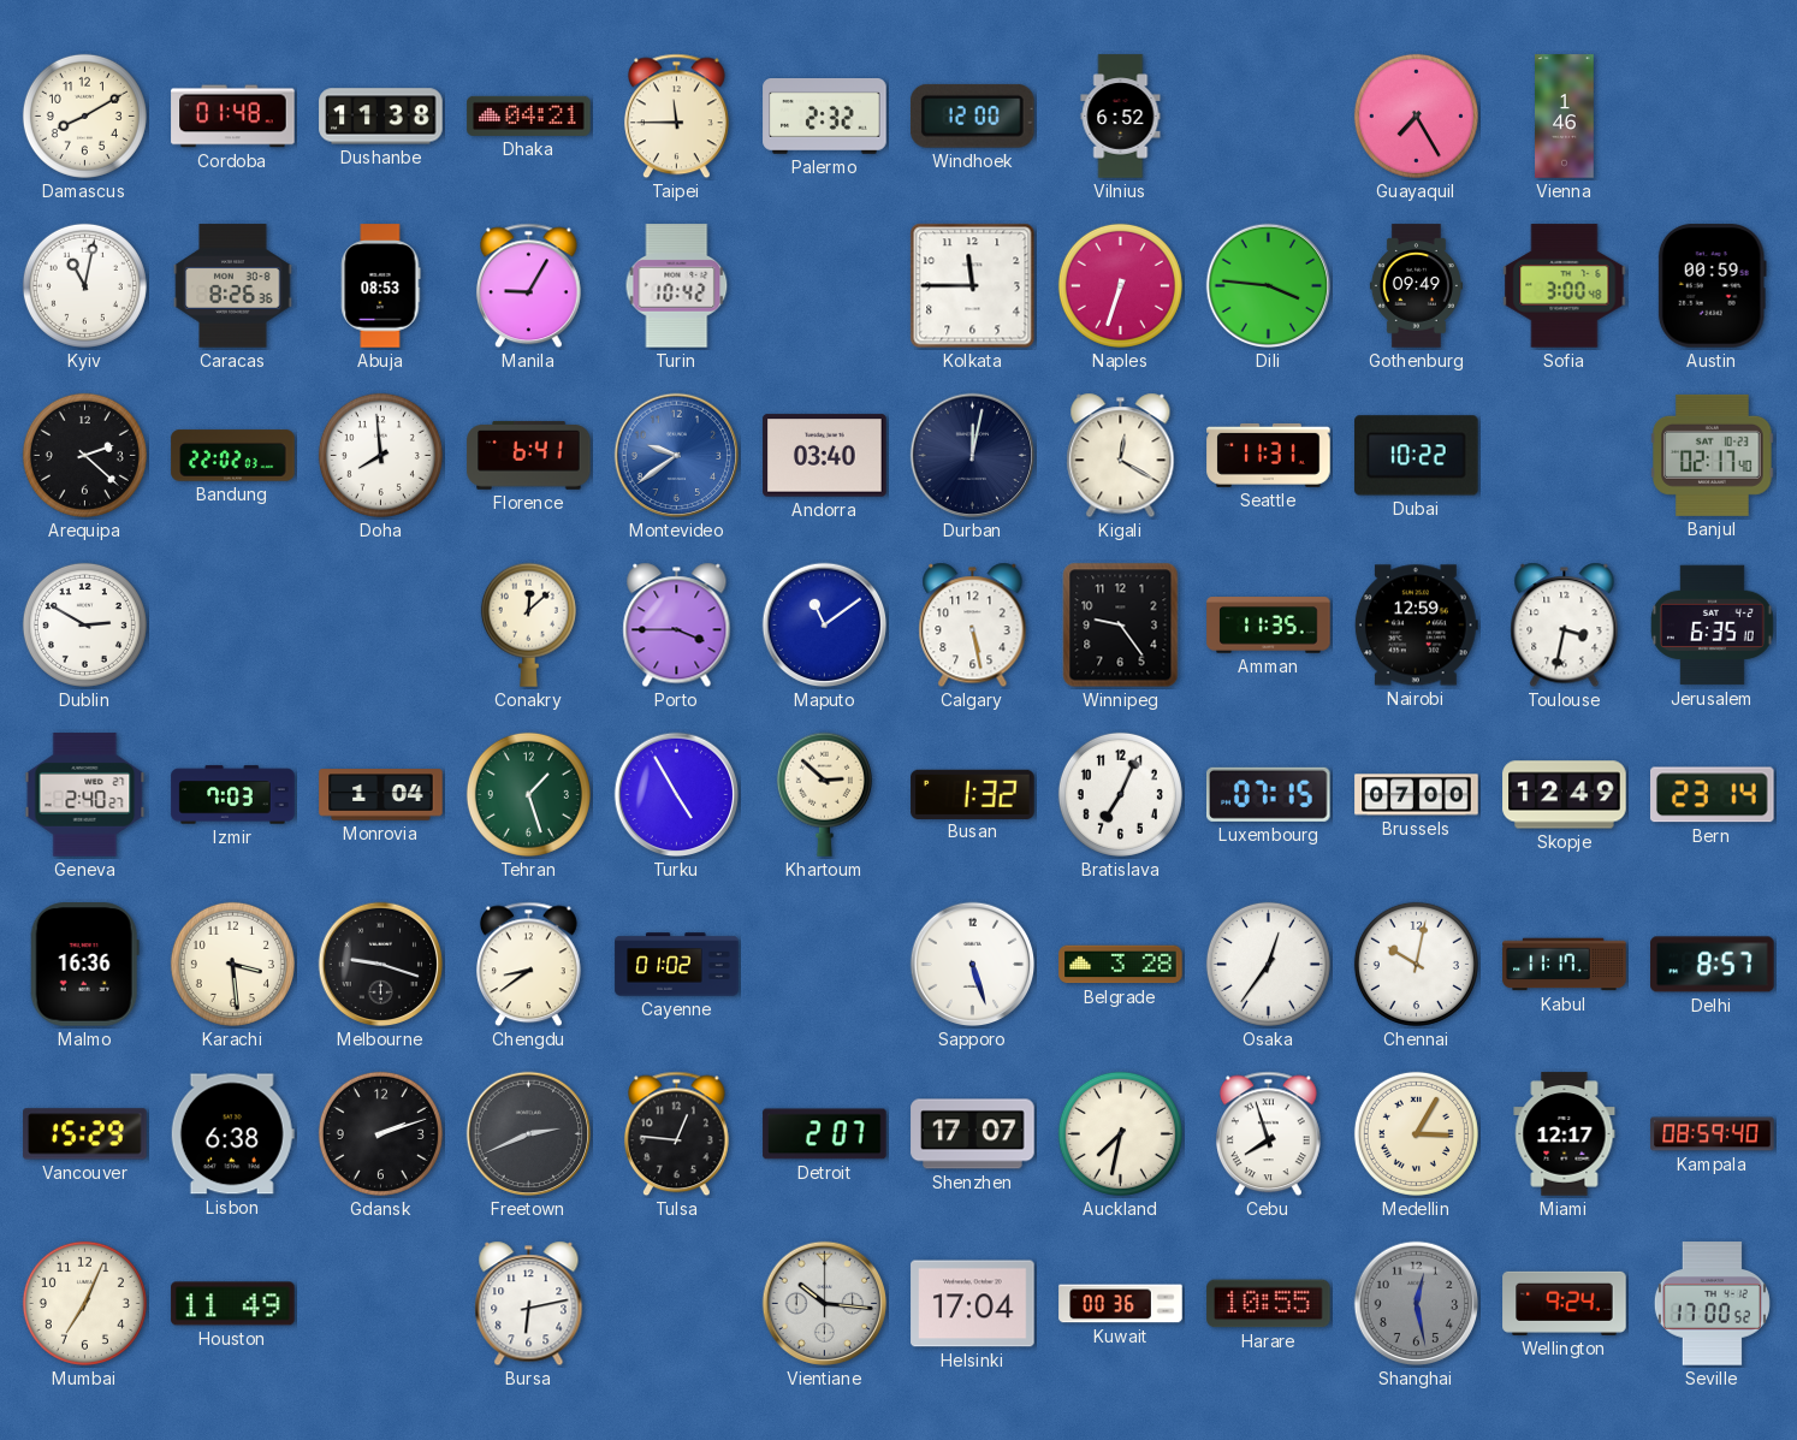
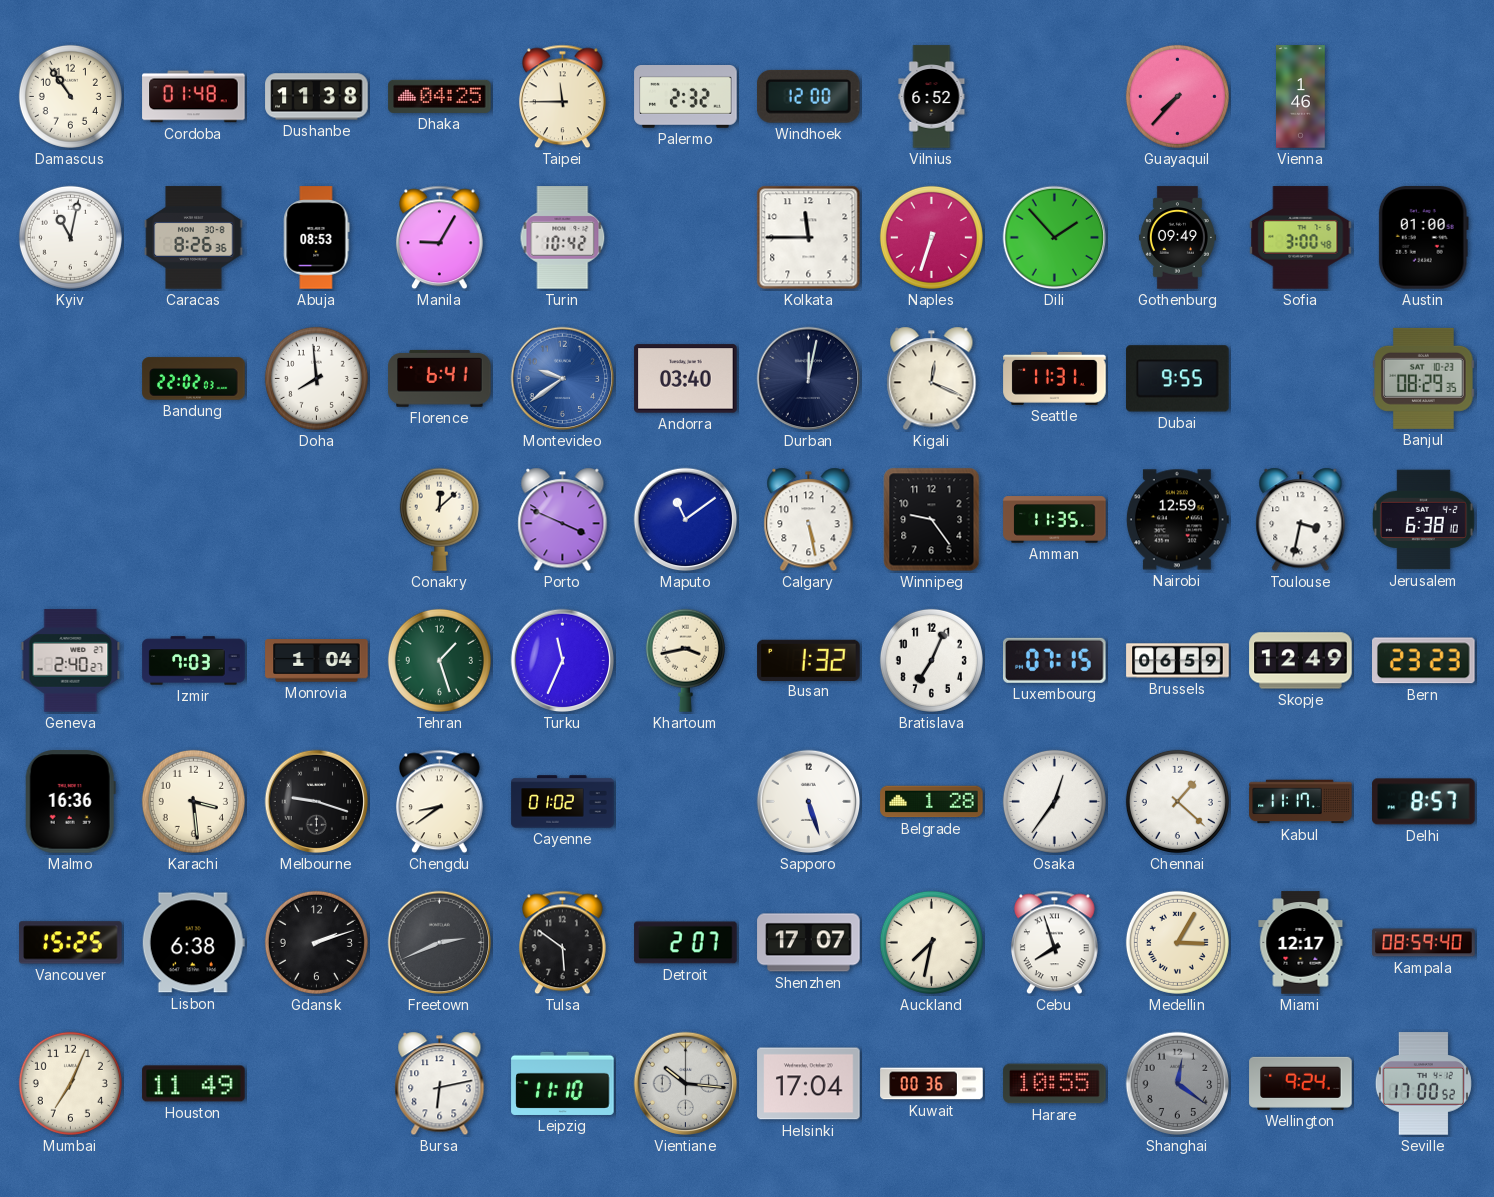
Damascus: 8:10 -> 10:54 (70, 96)
Dhaka: 04:21 -> 04:25 (440, 96)
Guayaquil: 7:25 -> 7:37 (1177, 96)
Dili: 3:46 -> 1:53 (1055, 238)
Austin: 00:59 -> 01:00 (1423, 238)
Arequipa: 2:22 -> none (84, 455)
Kigali: 12:20 -> 12:19 (932, 379)
Dubai: 10:22 -> 9:55 (1178, 379)
Banjul: 02:17 -> 08:29 (1424, 378)
Dublin: 2:50 -> none (84, 624)
Porto: 3:45 -> 3:49 (563, 520)
Jerusalem: 6:35 -> 6:38 (1423, 520)
Turku: 4:55 -> 11:34 (563, 661)
Khartoum: 2:52 -> 3:43 (685, 660)
Brussels: 07:00 -> 06:59 (1178, 661)
Bern: 23:14 -> 23:23 (1424, 661)
Belgrade: 3:28 -> 1:28 (932, 802)
Chennai: 10:02 -> 1:22 (1177, 801)
Vancouver: 15:29 -> 15:25 (71, 943)
Tulsa: 12:46 -> 5:51 (562, 943)
Leipzig: none -> 11:10 (563, 1083)
Shanghai: 12:28 -> 12:21 (1178, 1084)
